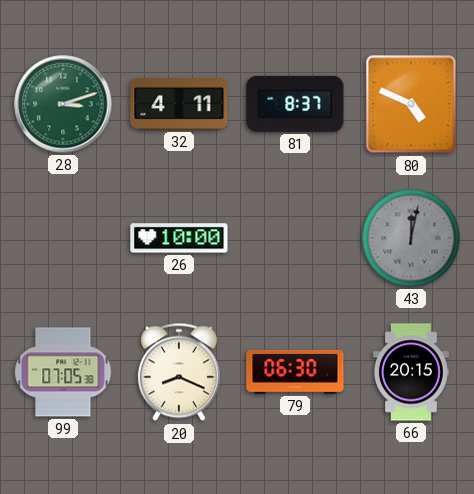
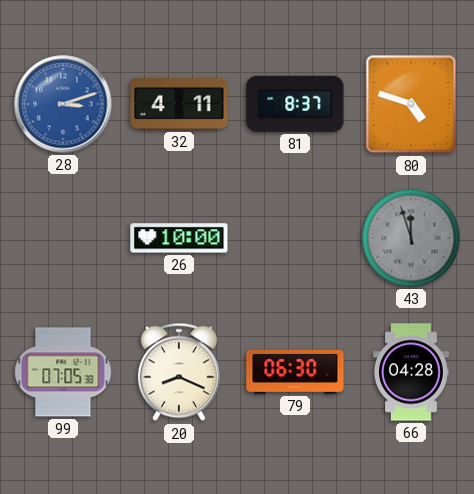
28 dial: green -> blue (63, 104)
80: 4:49 -> 4:48 (411, 104)
43: 12:02 -> 11:57 (411, 238)
66: 20:15 -> 04:28 (412, 372)
